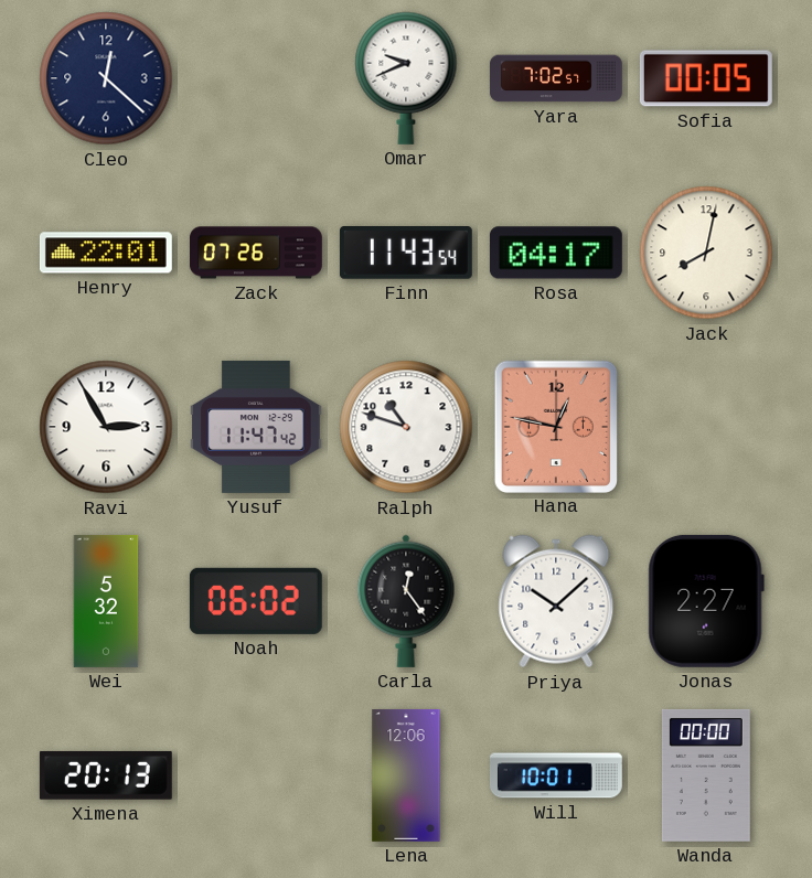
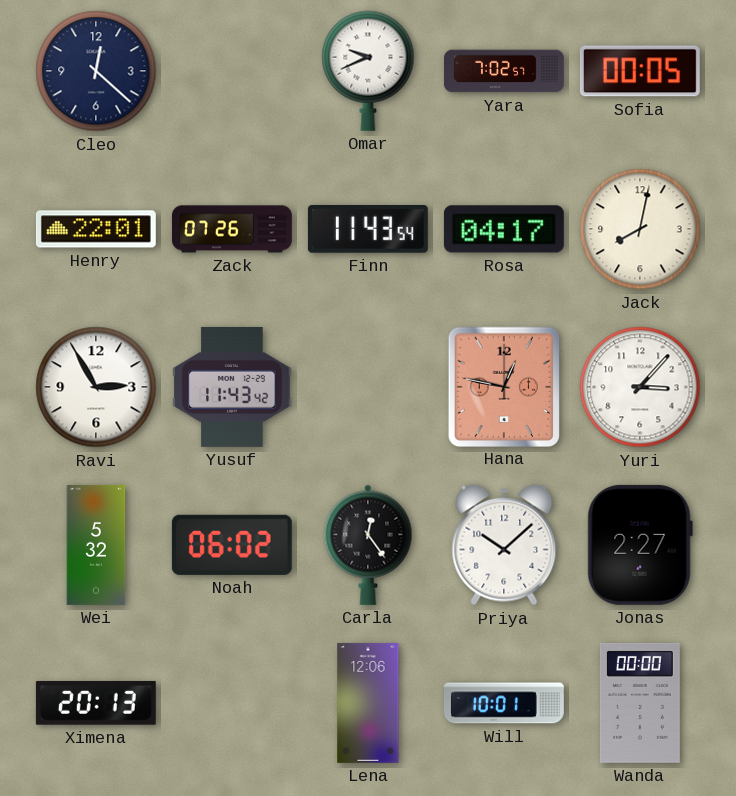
Yusuf: 11:47 -> 11:43 (232, 387)
Ralph: 10:48 -> none (406, 427)
Yuri: none -> 3:07 (640, 387)
